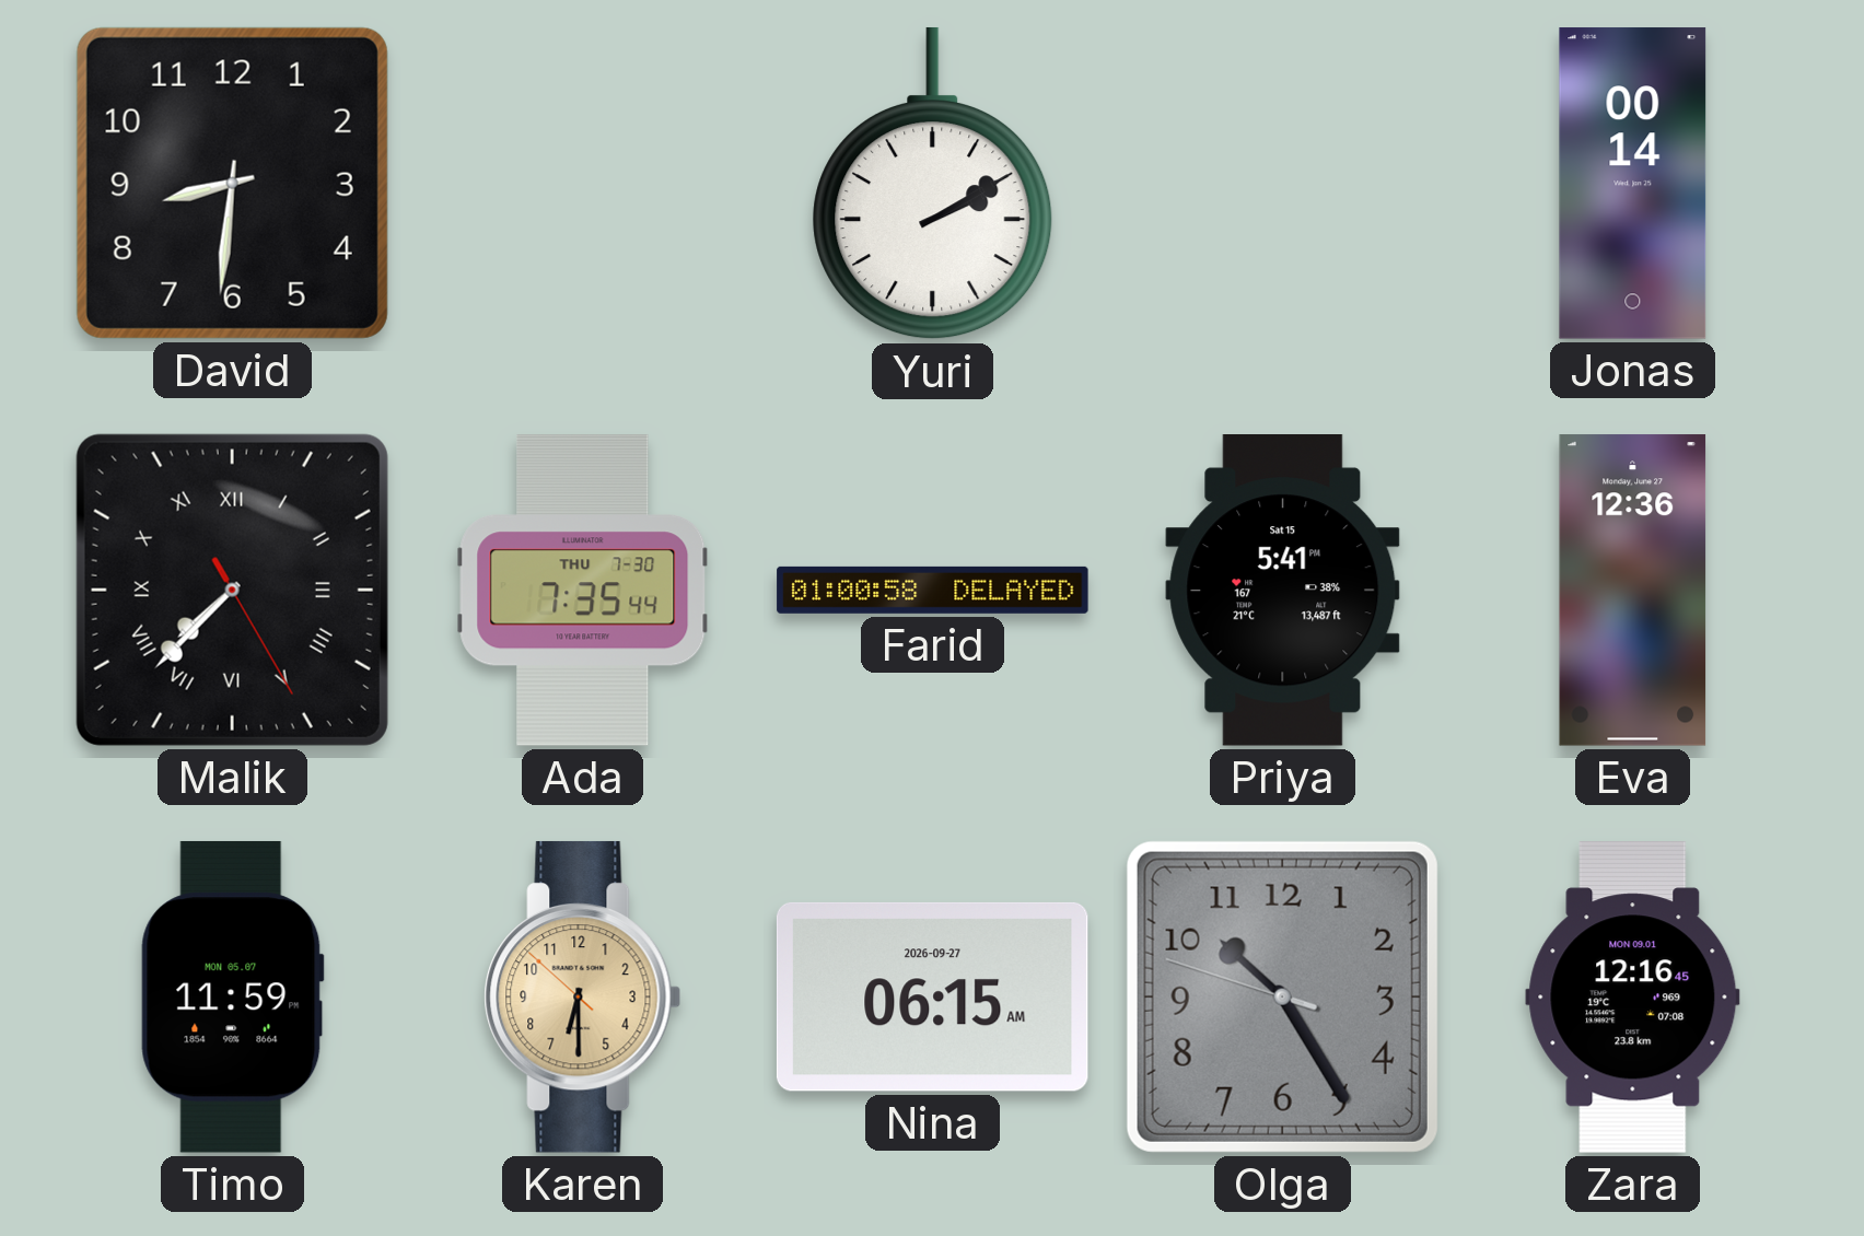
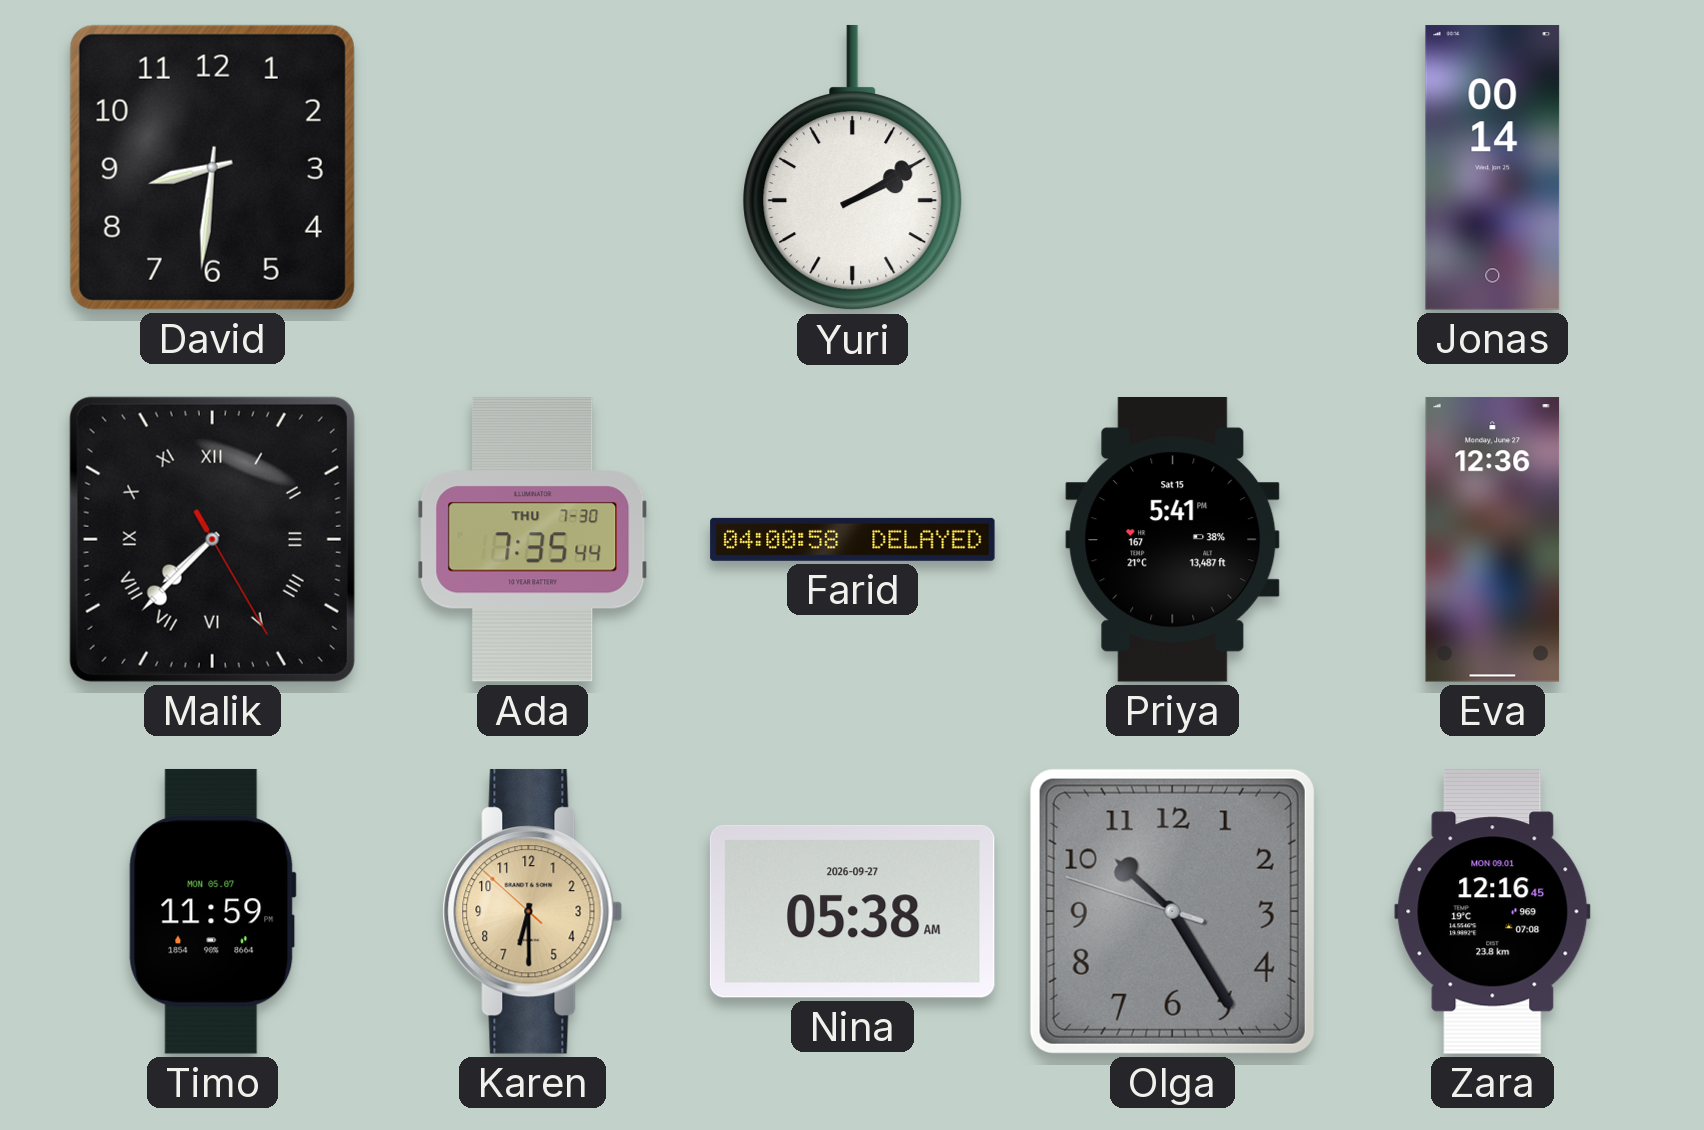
Farid: 01:00 -> 04:00 (853, 539)
Nina: 06:15 -> 05:38 (852, 911)
